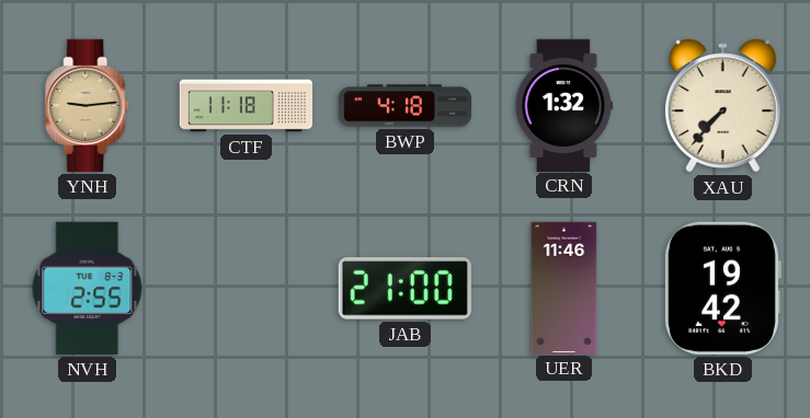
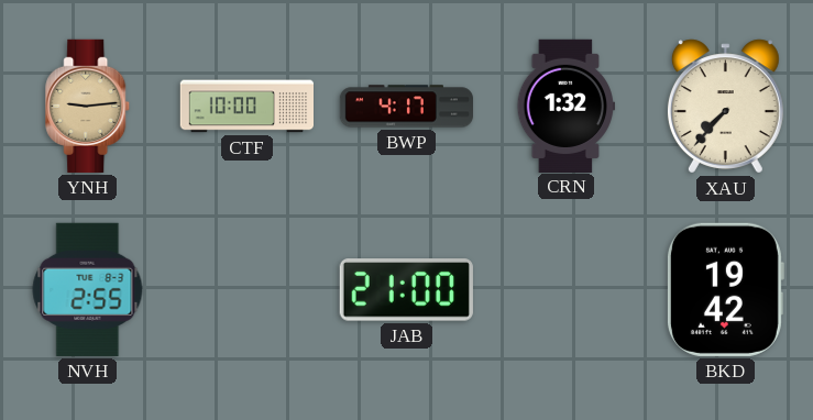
CTF: 11:18 -> 10:00 (246, 107)
BWP: 4:18 -> 4:17 (406, 107)
UER: 11:46 -> none (564, 288)
